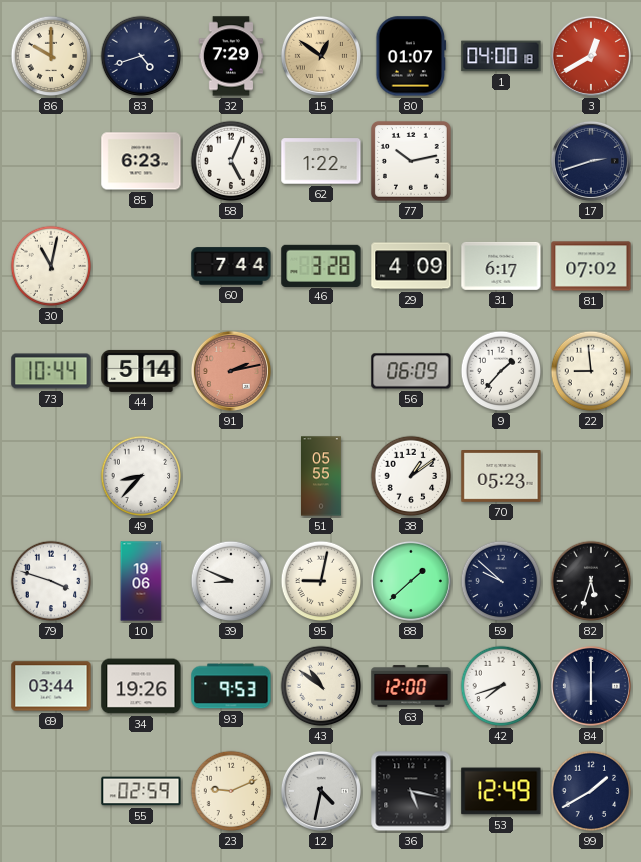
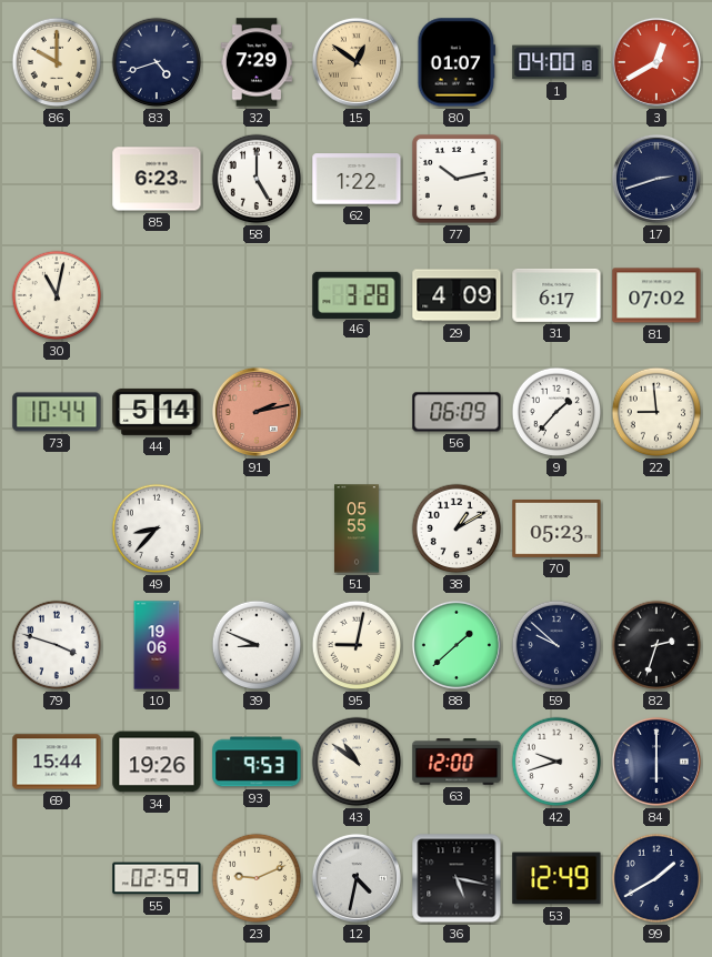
58: 5:04 -> 5:00 (257, 179)
60: 7:44 -> none (231, 266)
38: 1:09 -> 1:10 (457, 528)
82: 5:33 -> 2:33 (656, 645)
69: 03:44 -> 15:44 (57, 762)
42: 7:42 -> 9:42 (556, 762)
